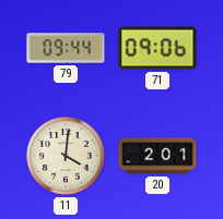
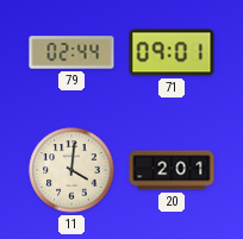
79: 09:44 -> 02:44 (71, 52)
71: 09:06 -> 09:01 (172, 52)
